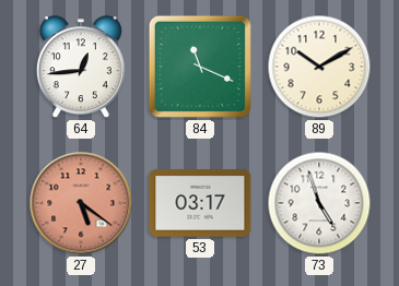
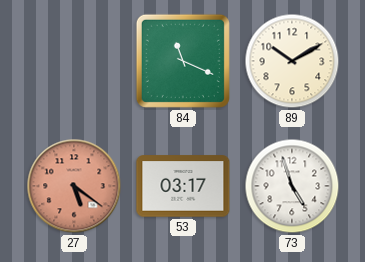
64: 12:44 -> none (81, 68)
